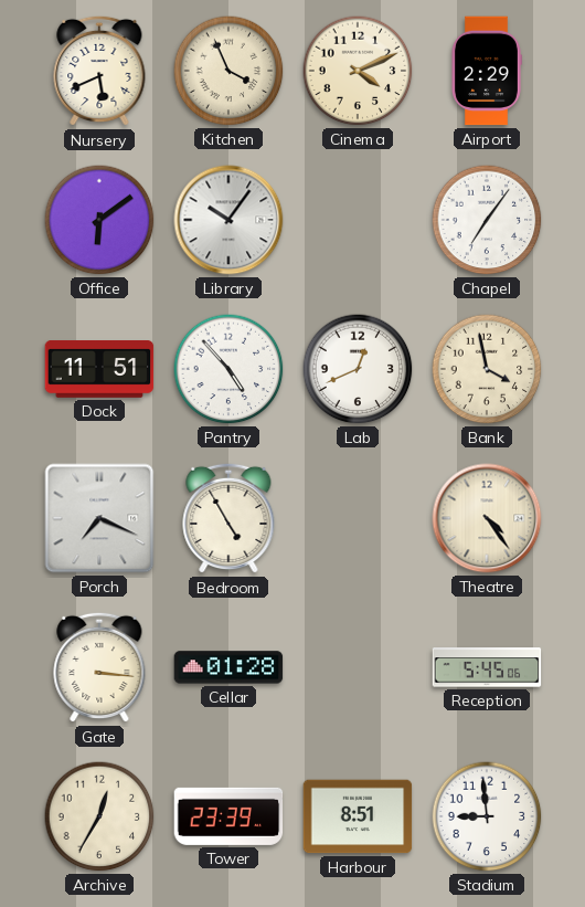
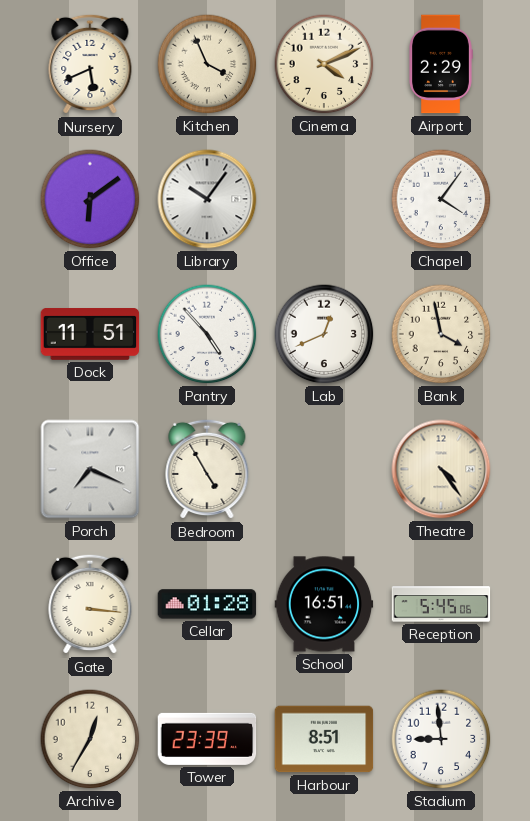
Chapel: 7:06 -> 4:06 (441, 199)
School: none -> 16:51 (324, 604)
